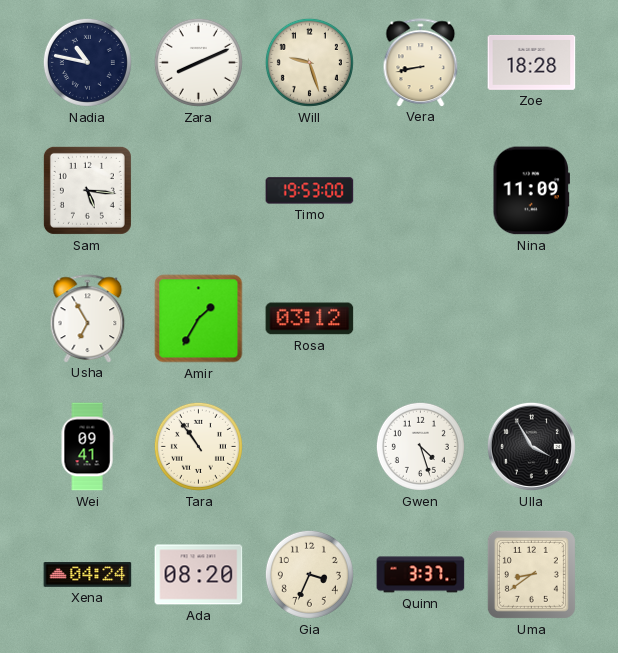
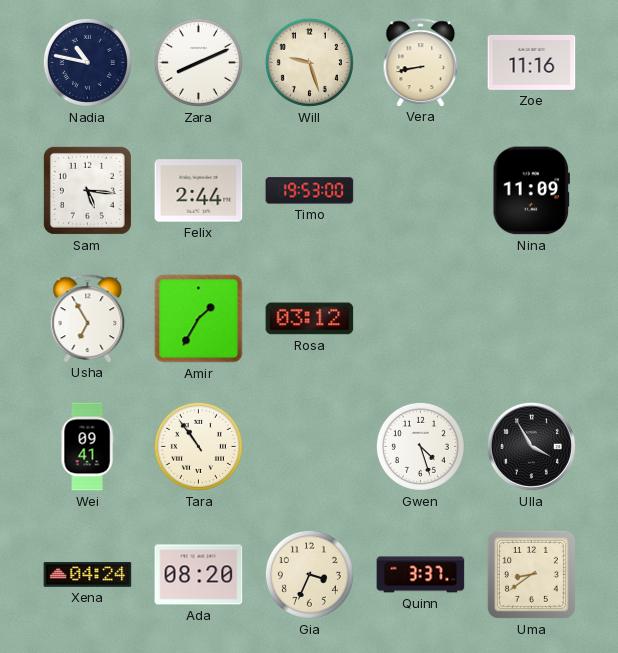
Zoe: 18:28 -> 11:16 (532, 62)
Felix: none -> 2:44 (199, 191)
